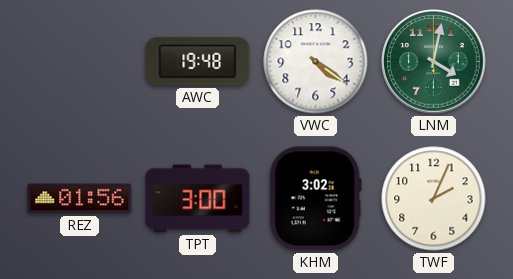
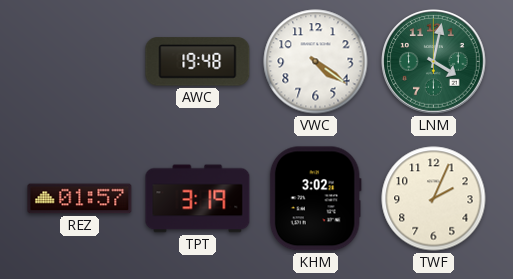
REZ: 01:56 -> 01:57 (80, 199)
TPT: 3:00 -> 3:19 (198, 199)
